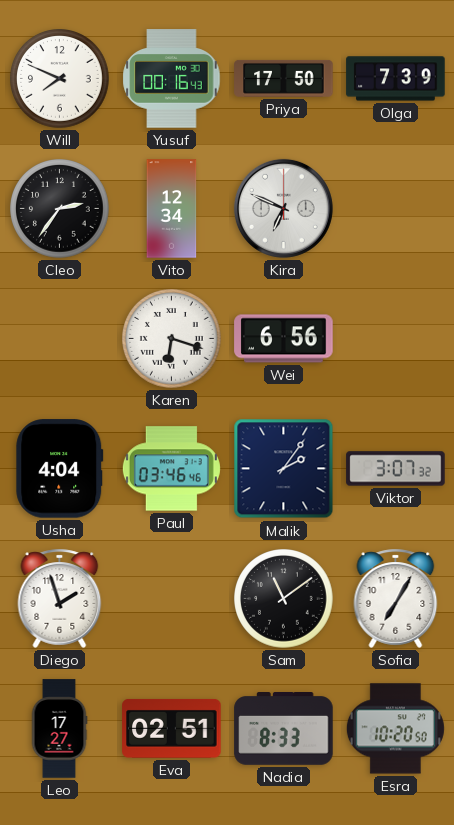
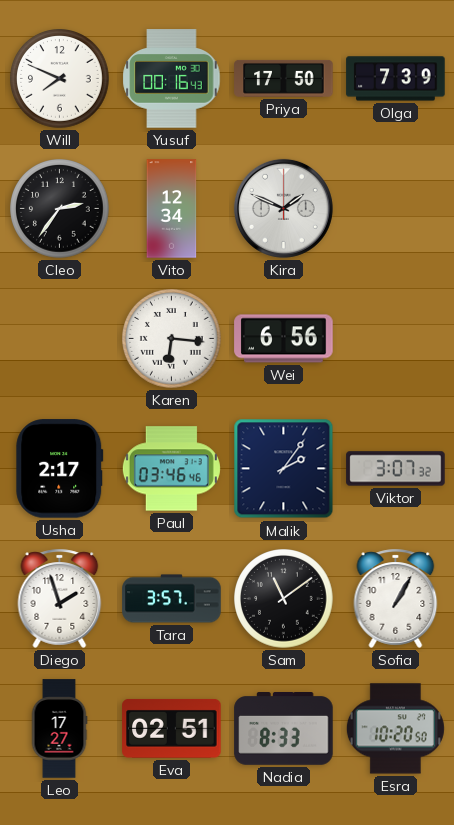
Kira: 6:49 -> 1:49 (283, 208)
Karen: 6:18 -> 6:16 (172, 339)
Usha: 4:04 -> 2:17 (60, 469)
Tara: none -> 3:57 (172, 599)
Sofia: 7:05 -> 1:05 (396, 598)
